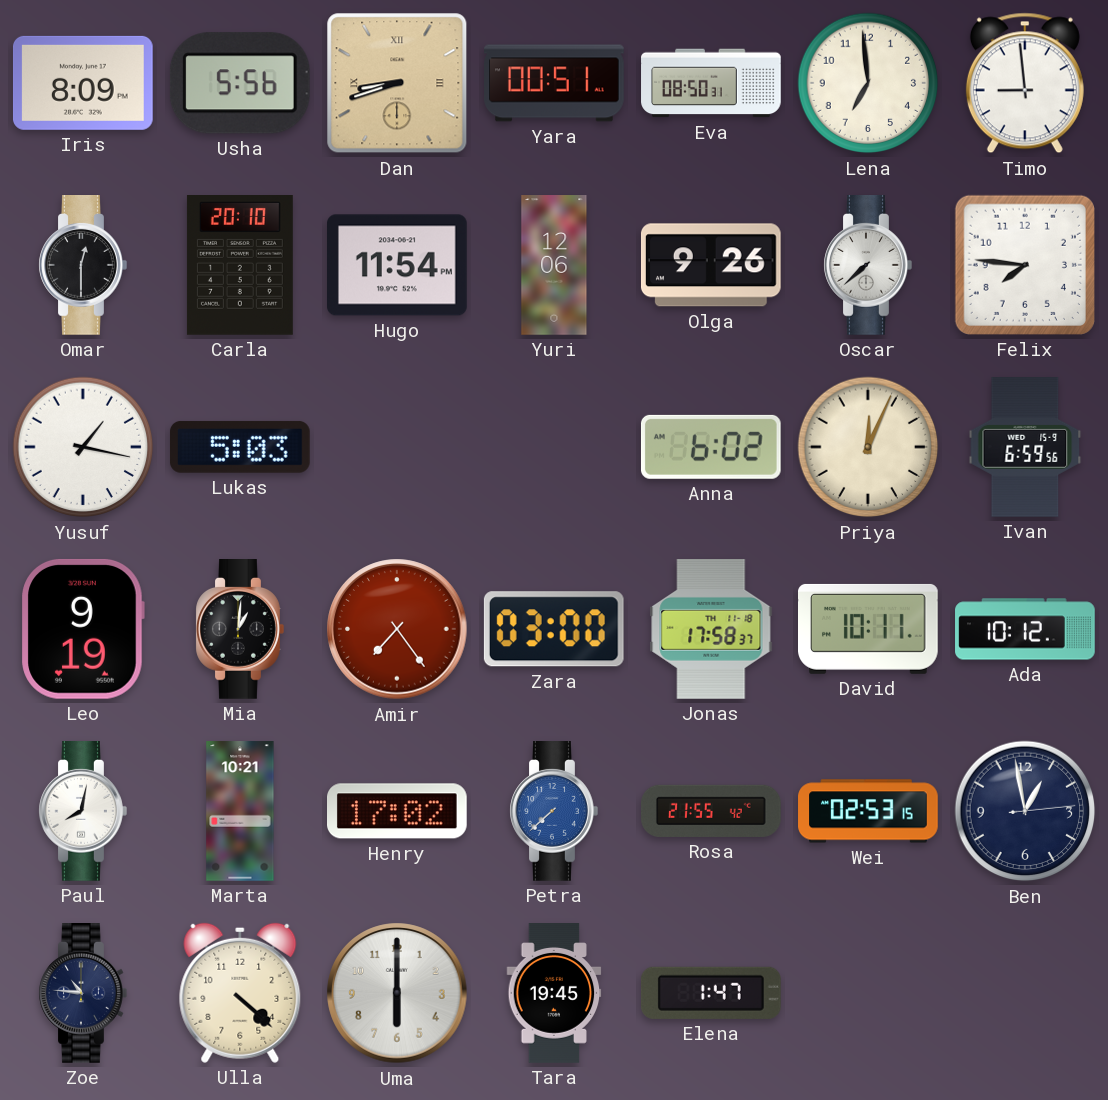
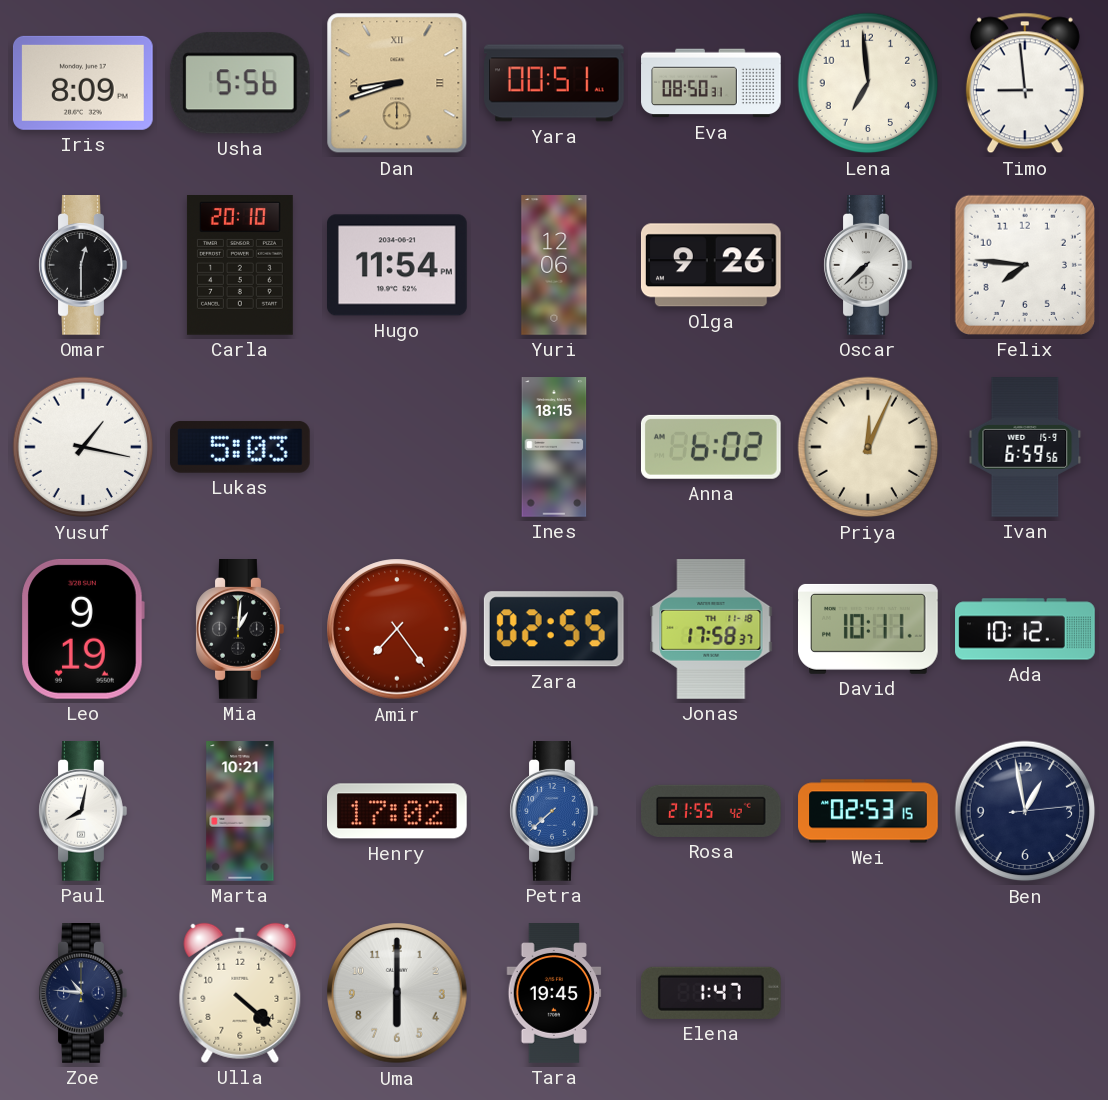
Ines: none -> 18:15 (554, 447)
Zara: 03:00 -> 02:55 (554, 629)
